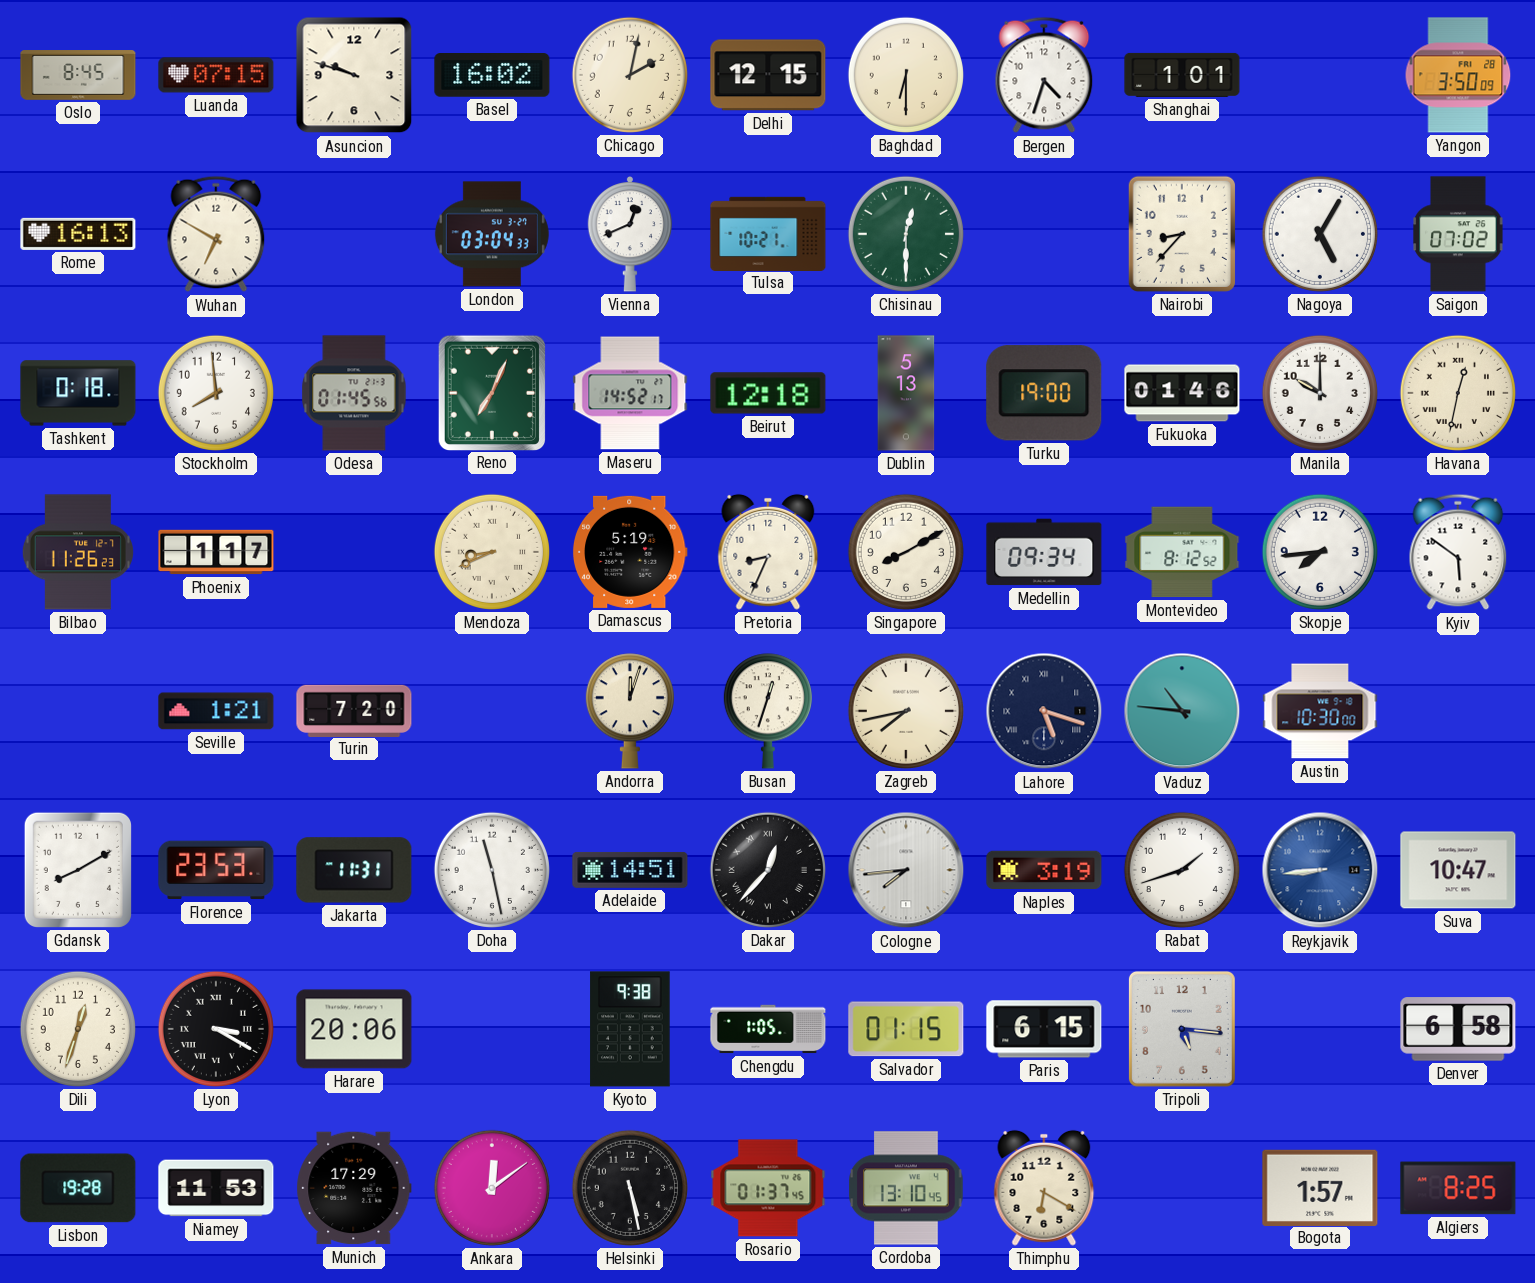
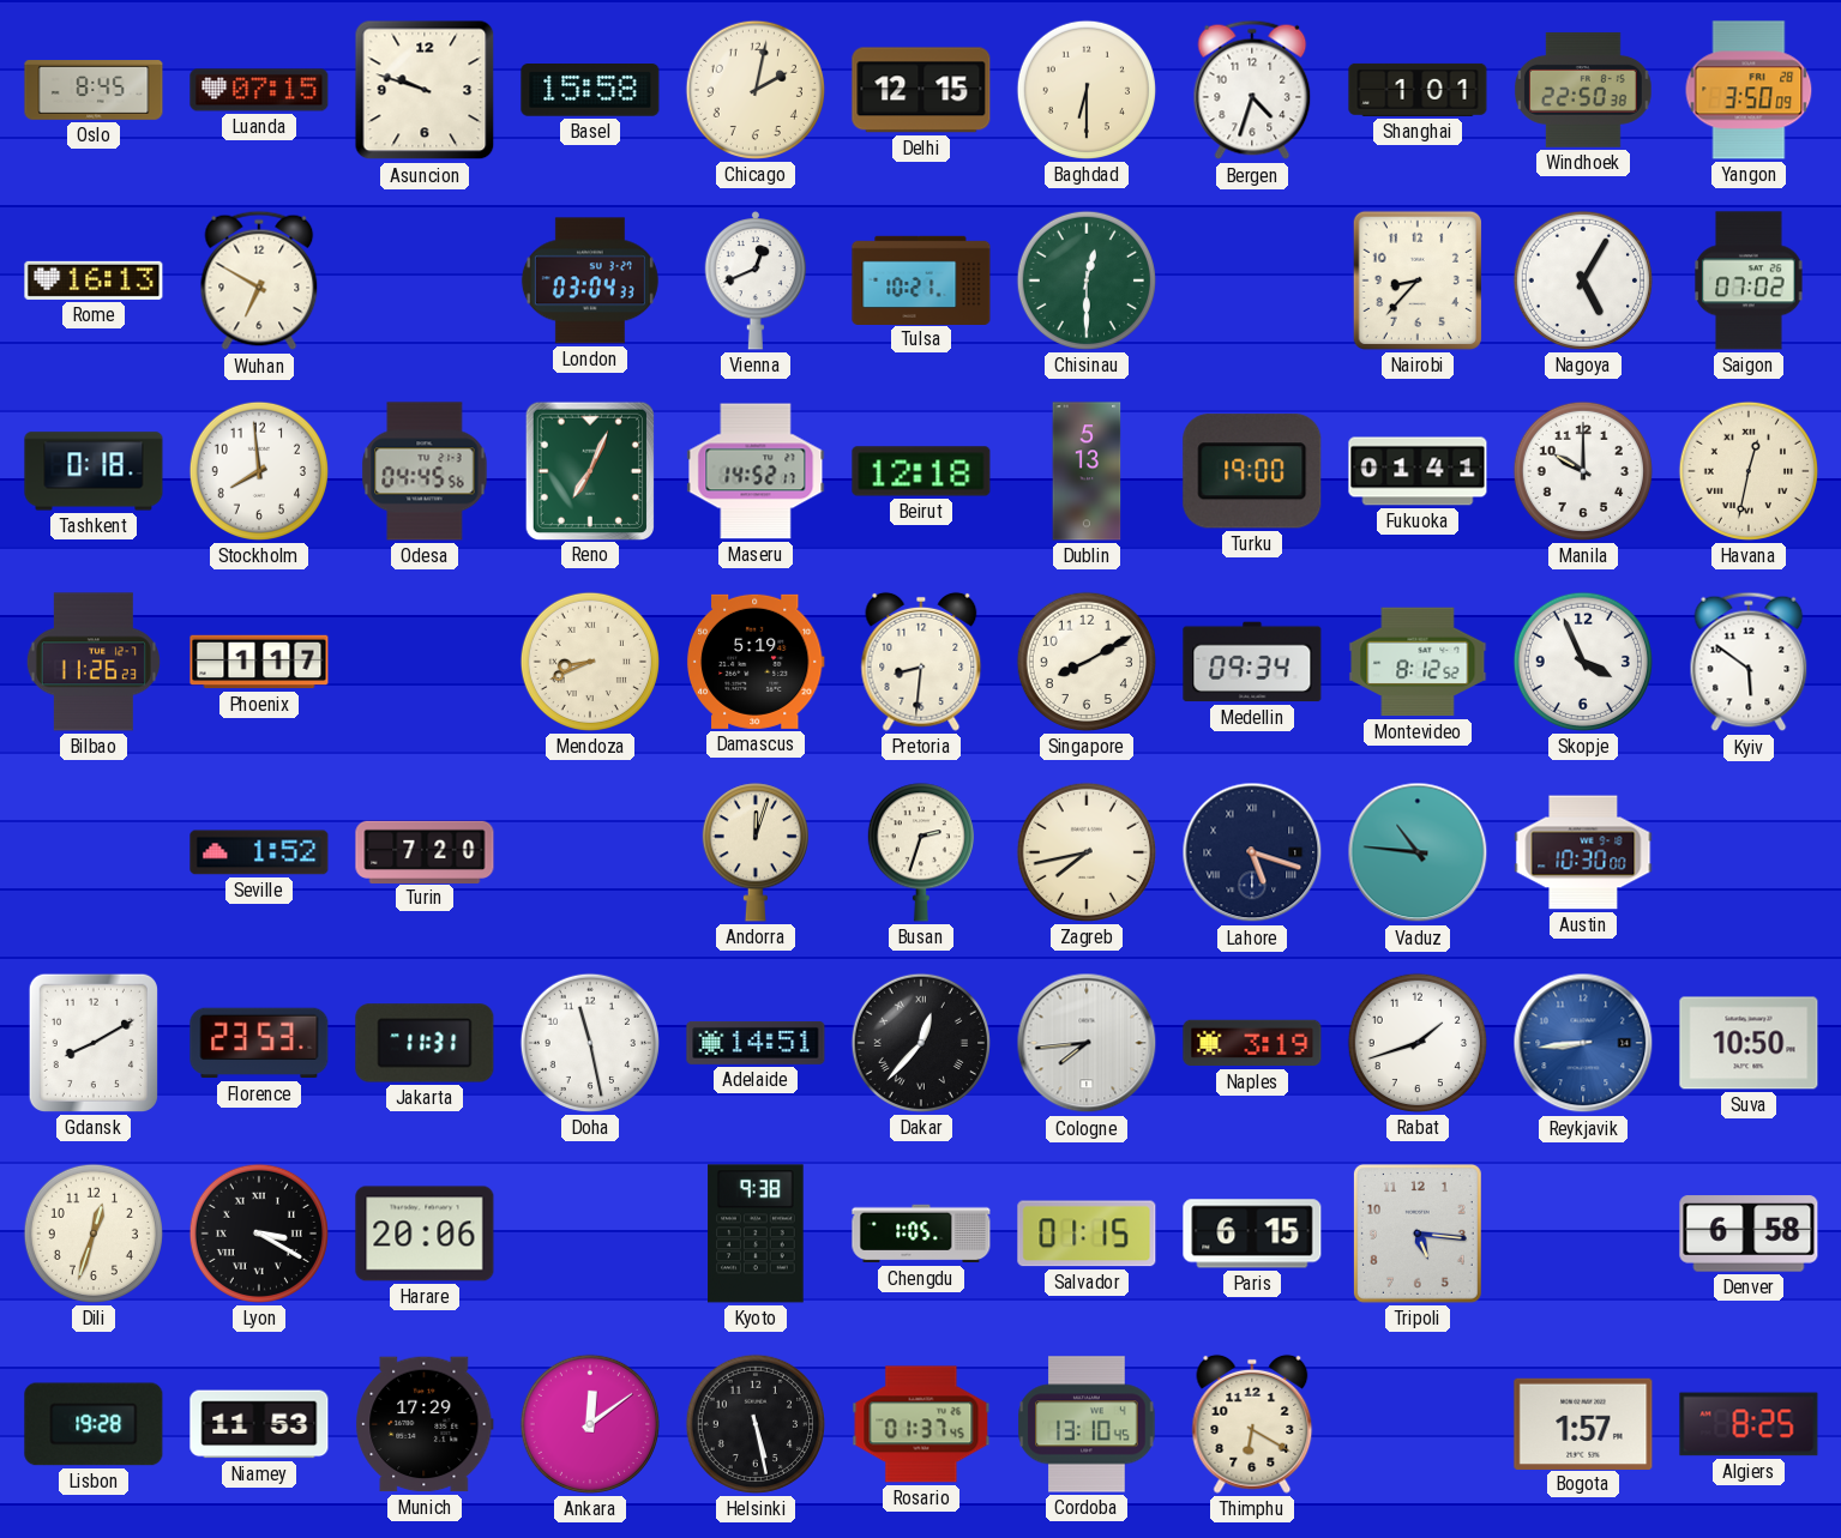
Basel: 16:02 -> 15:58 (590, 91)
Windhoek: none -> 22:50 (1583, 90)
Odesa: 01:45 -> 04:45 (425, 471)
Fukuoka: 01:46 -> 01:41 (1418, 471)
Pretoria: 8:34 -> 8:31 (921, 662)
Skopje: 7:44 -> 3:56 (1583, 662)
Seville: 1:21 -> 1:52 (259, 852)
Busan: 12:33 -> 2:33 (921, 852)
Suva: 10:47 -> 10:50 (1749, 1043)
